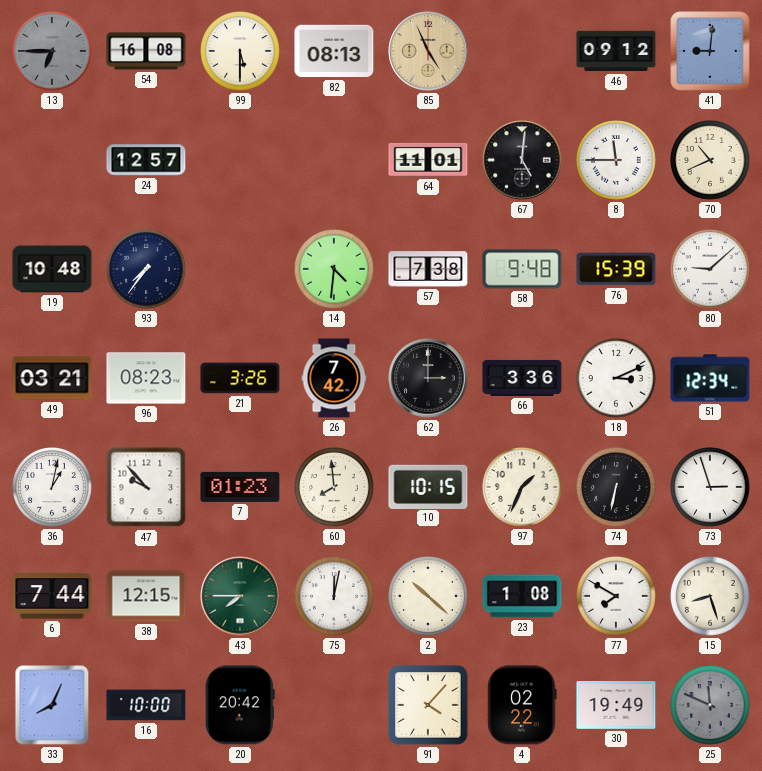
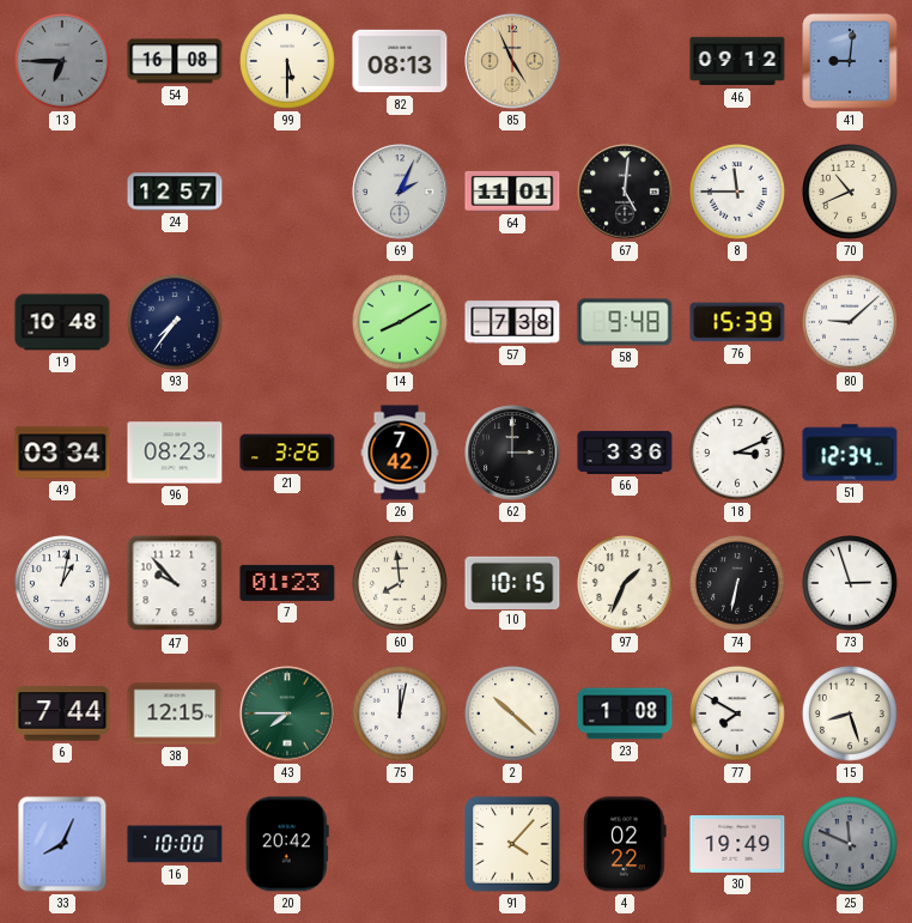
69: none -> 2:04 (400, 192)
14: 4:31 -> 8:10 (401, 323)
49: 03:21 -> 03:34 (62, 453)
